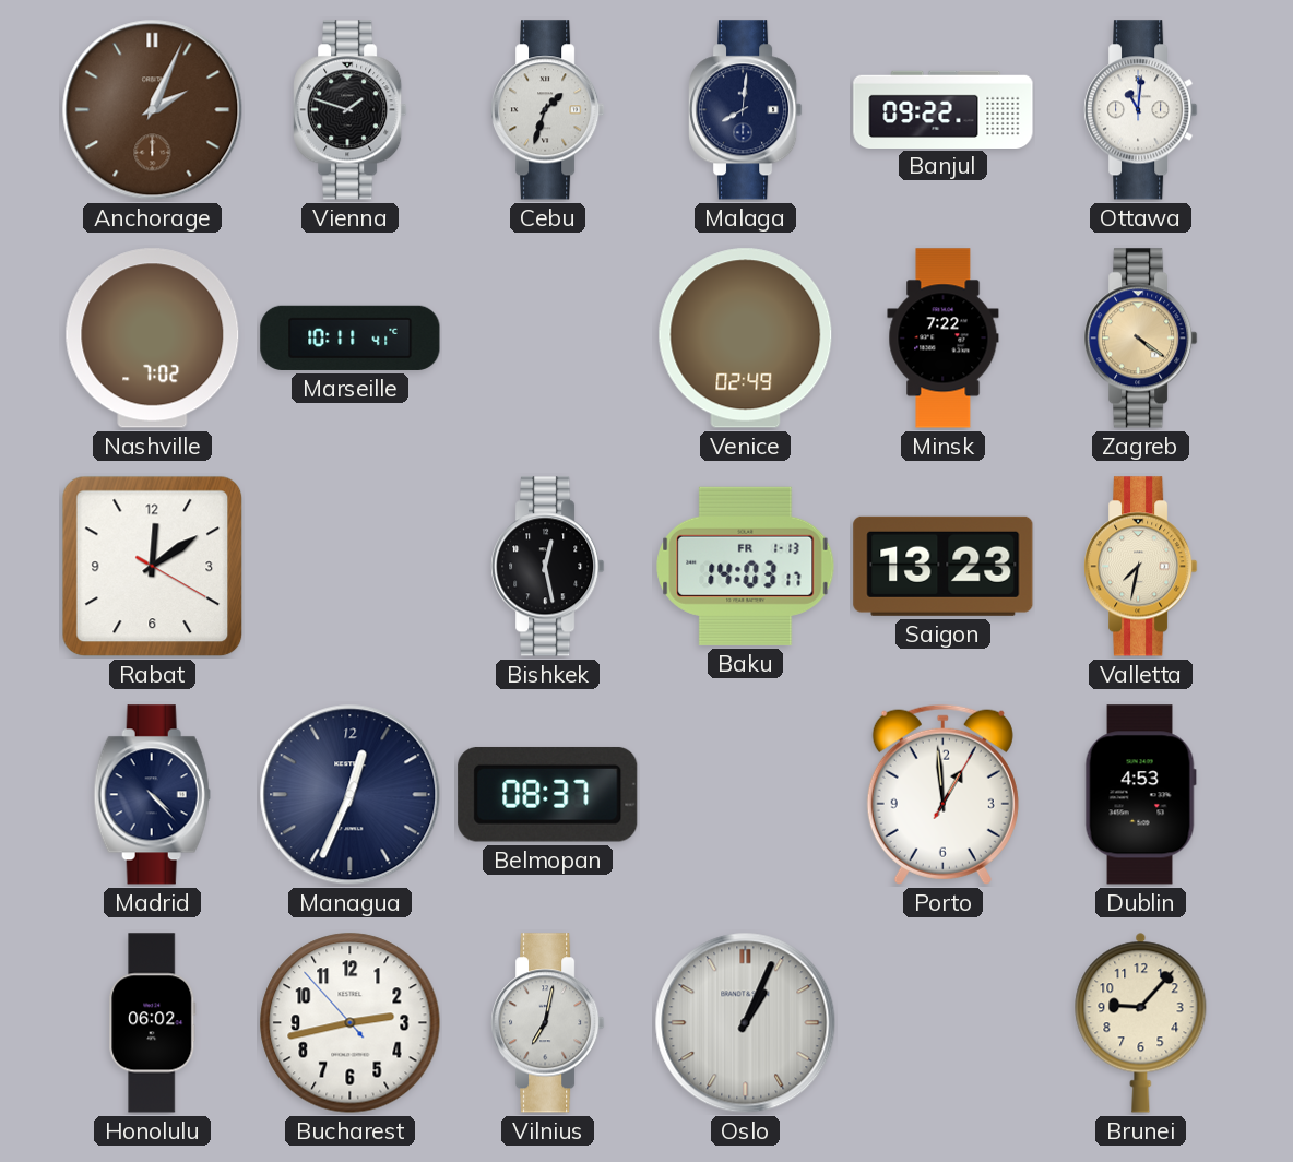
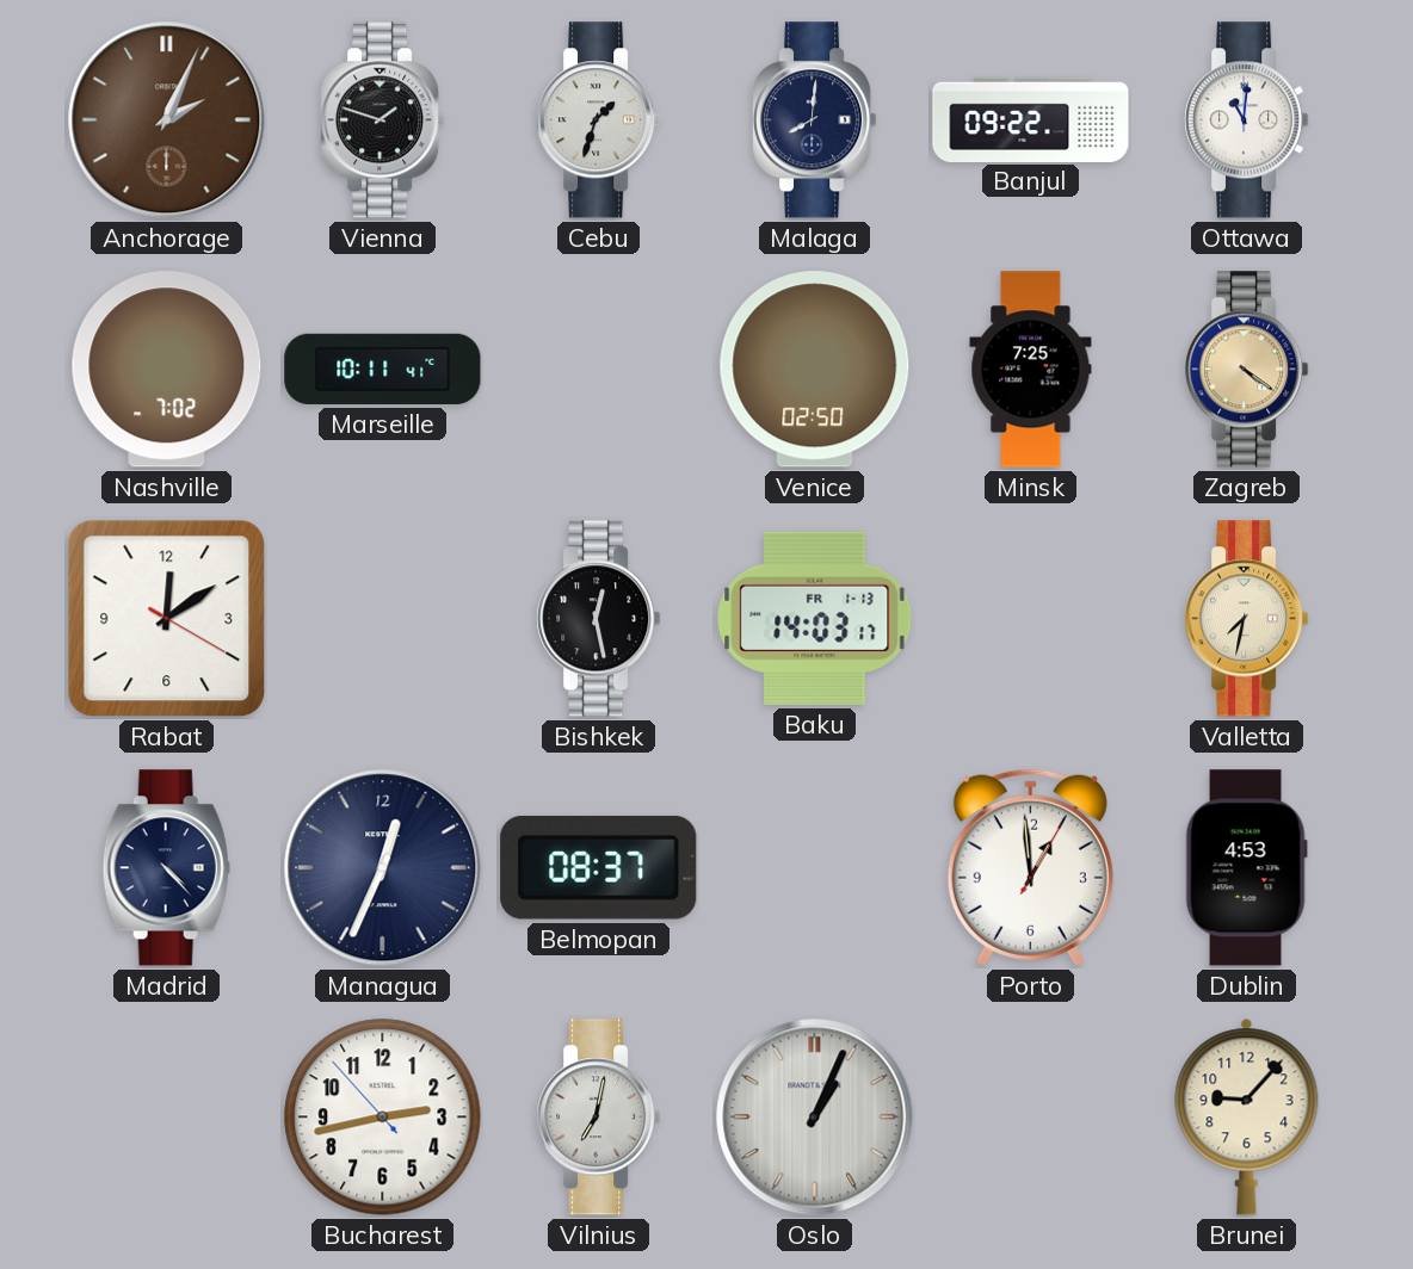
Venice: 02:49 -> 02:50 (815, 370)
Minsk: 7:22 -> 7:25 (1031, 370)
Saigon: 13:23 -> none (944, 566)
Honolulu: 06:02 -> none (153, 1023)
